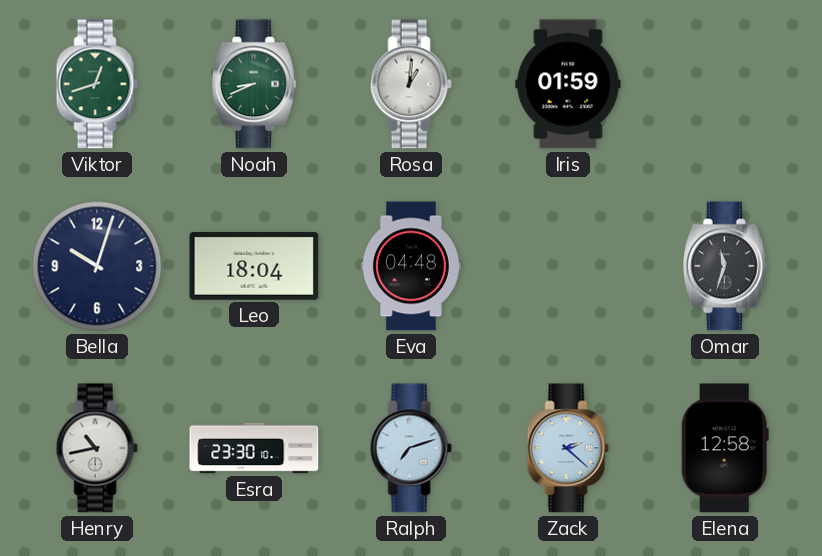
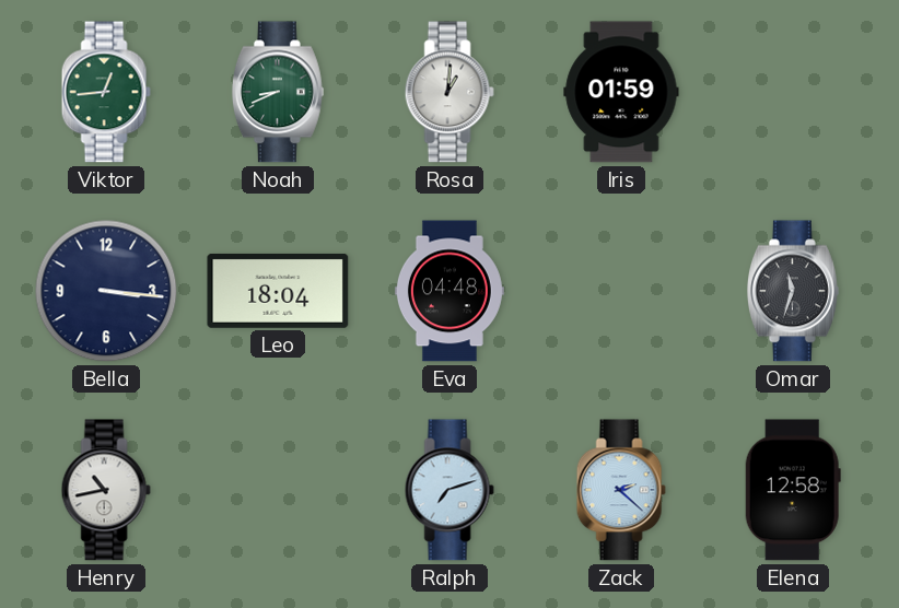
Viktor: 12:42 -> 12:44 (106, 92)
Bella: 10:03 -> 3:16 (106, 291)
Esra: 23:30 -> none (254, 448)
